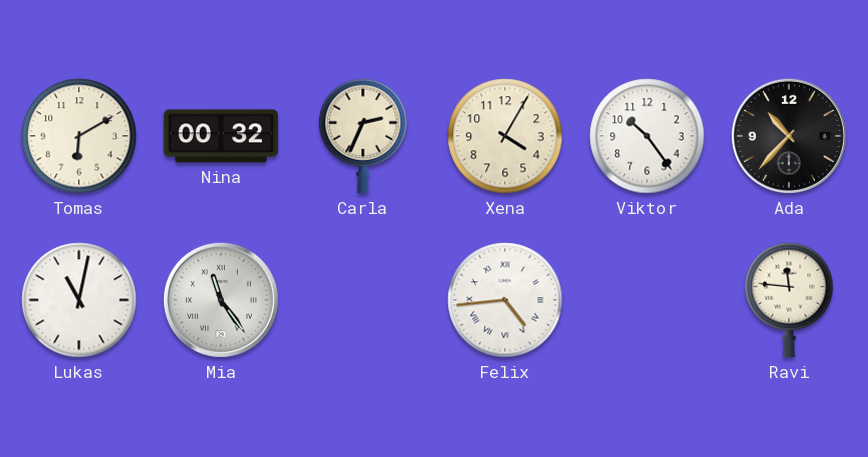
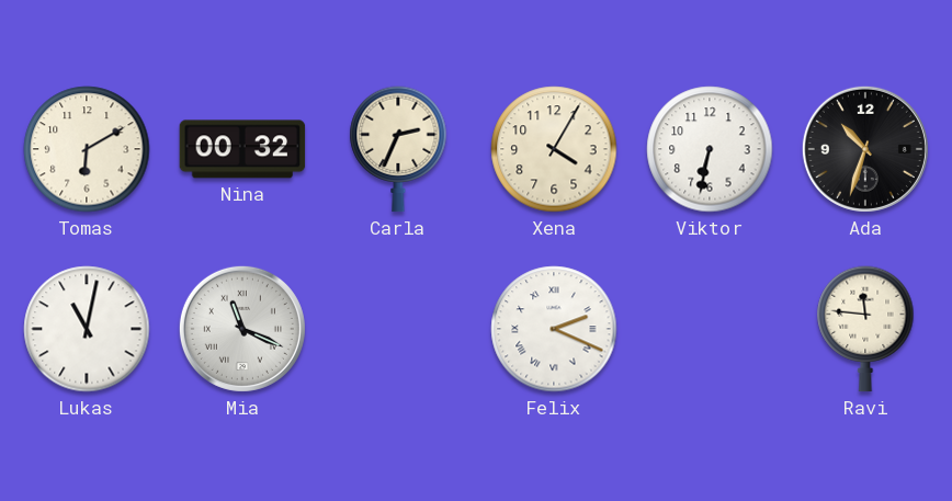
Viktor: 10:24 -> 6:32 (710, 149)
Ada: 10:37 -> 10:33 (865, 149)
Mia: 11:24 -> 11:19 (242, 329)
Felix: 4:44 -> 2:19 (554, 329)
